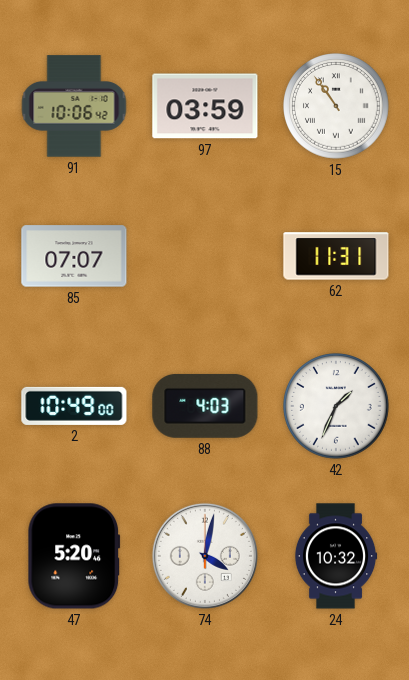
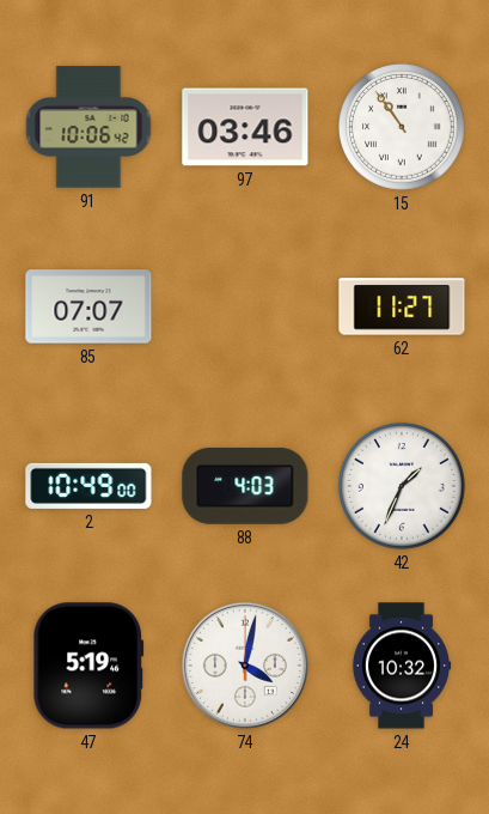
97: 03:59 -> 03:46 (245, 127)
62: 11:31 -> 11:27 (402, 306)
47: 5:20 -> 5:19 (88, 666)
